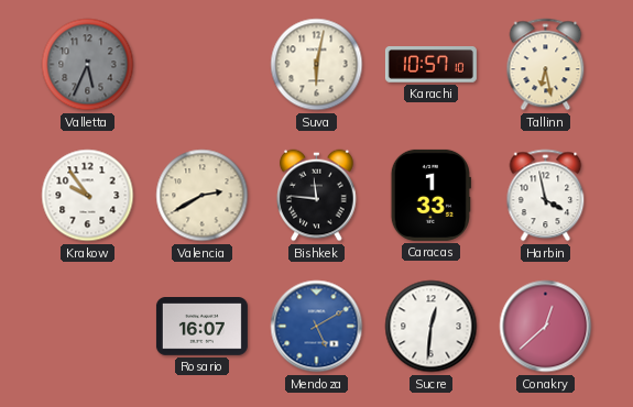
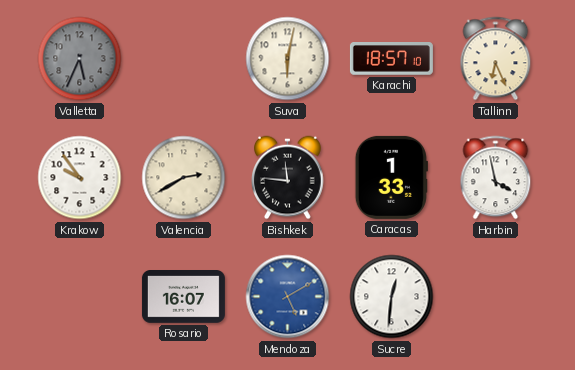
Karachi: 10:57 -> 18:57 (391, 59)
Tallinn: 6:28 -> 6:26 (496, 59)
Conakry: 12:38 -> none (546, 327)
